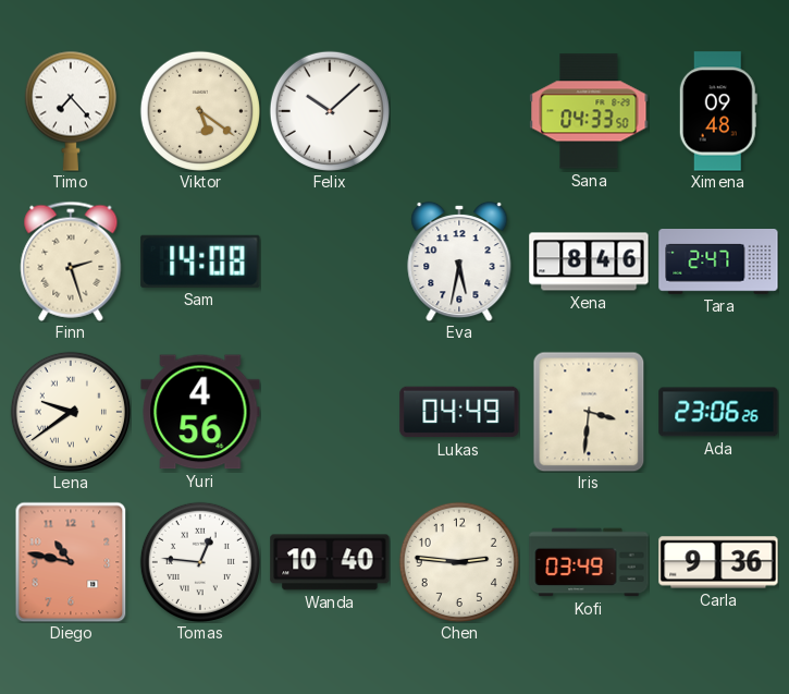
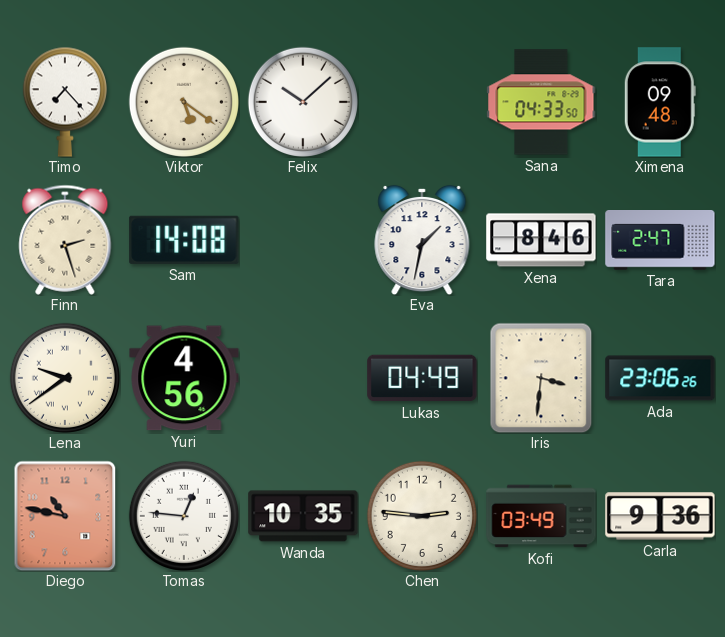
Eva: 5:32 -> 1:32 (422, 240)
Wanda: 10:40 -> 10:35 (303, 516)
